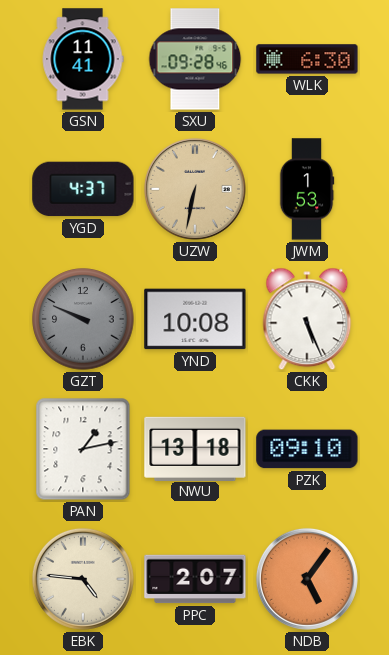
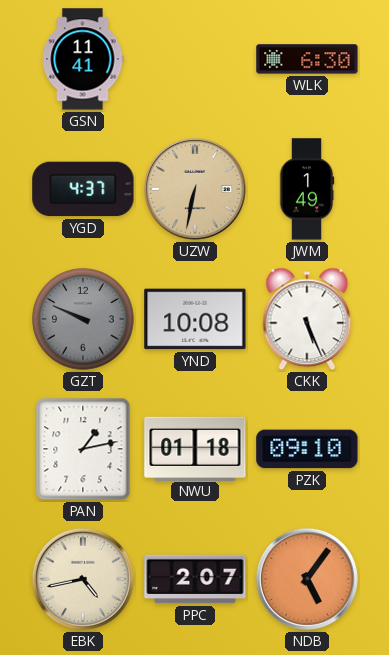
SXU: 09:28 -> none (195, 59)
JWM: 1:53 -> 1:49 (307, 189)
NWU: 13:18 -> 01:18 (195, 448)
EBK: 4:46 -> 4:43 (83, 579)
